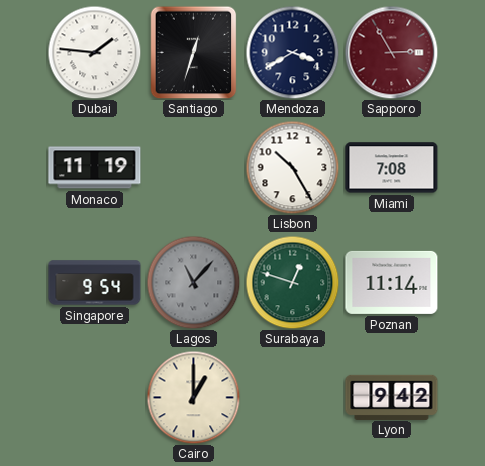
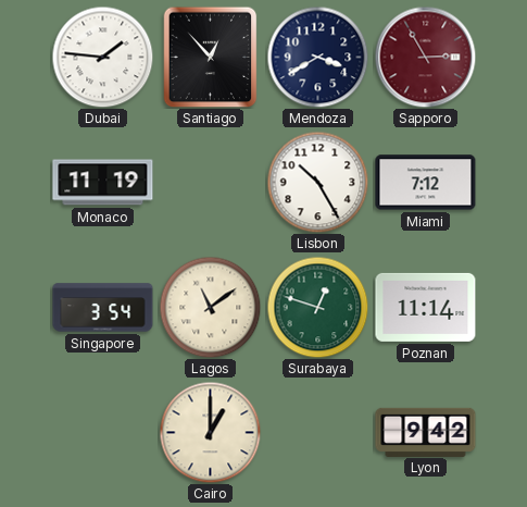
Santiago: 12:33 -> 12:53 (211, 57)
Miami: 7:08 -> 7:12 (426, 183)
Singapore: 9:54 -> 3:54 (103, 308)
Lagos: 11:07 -> 11:09 (210, 307)
Lagos dial: grey -> cream (210, 307)
